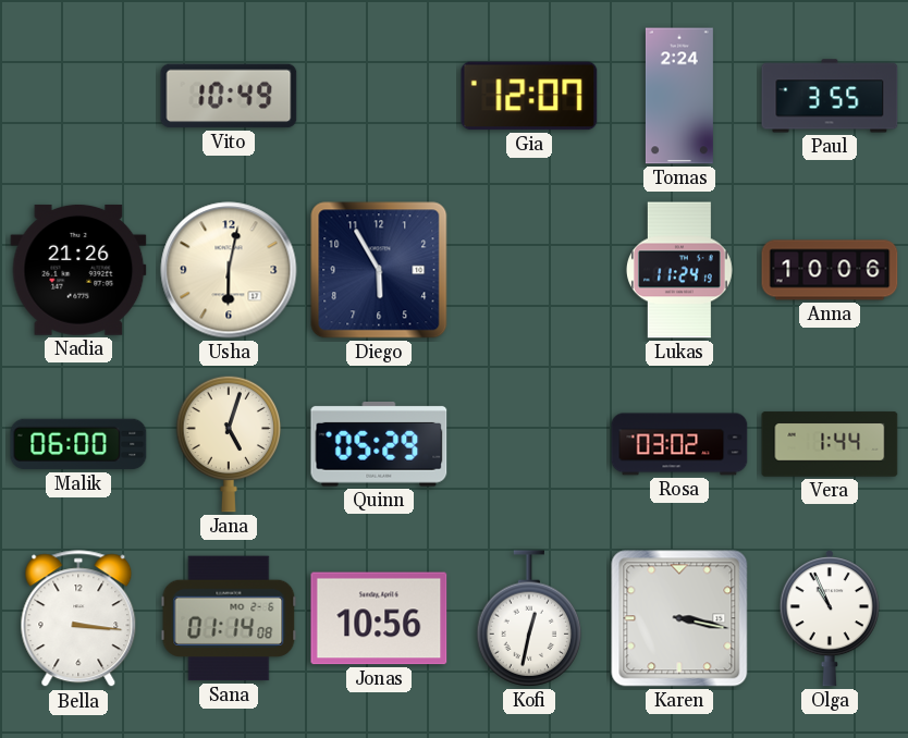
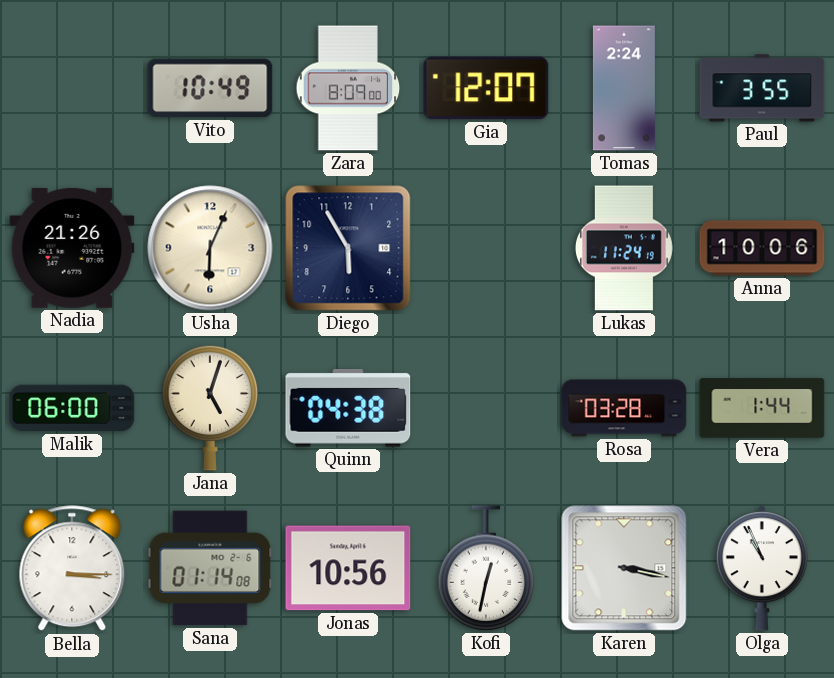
Zara: none -> 8:09 (348, 88)
Usha: 6:02 -> 6:04 (210, 248)
Quinn: 05:29 -> 04:38 (348, 409)
Rosa: 03:02 -> 03:28 (624, 408)
Bella: 3:16 -> 3:15 (72, 569)
